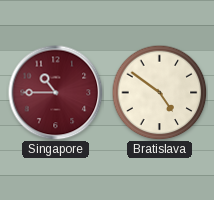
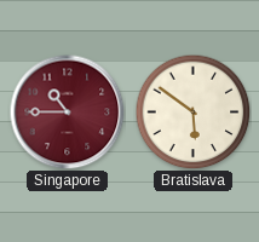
Bratislava: 4:51 -> 5:51 (192, 111)
